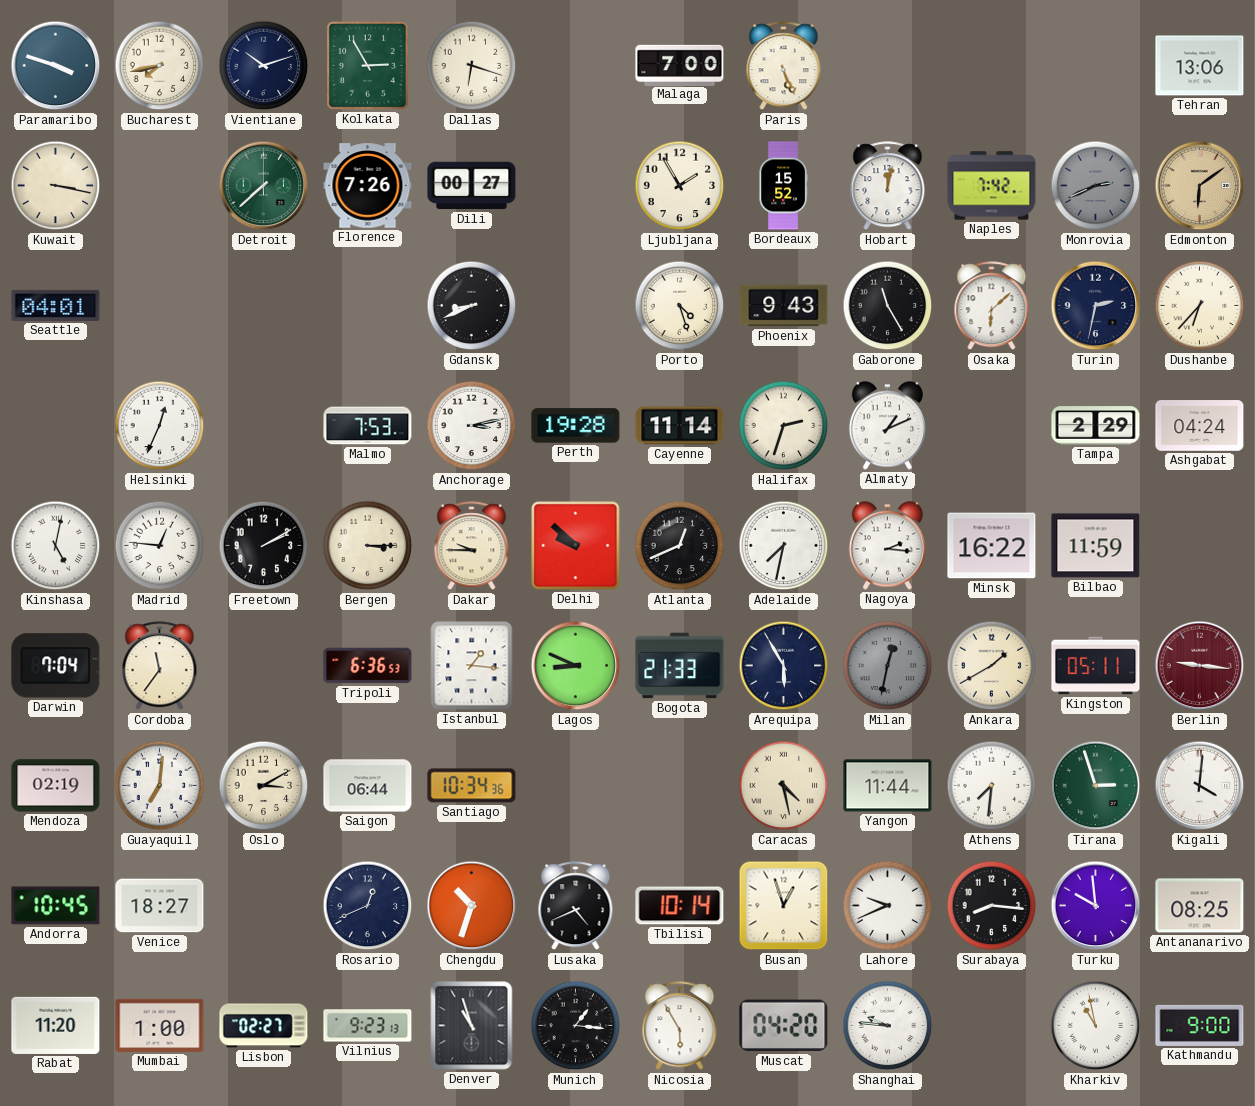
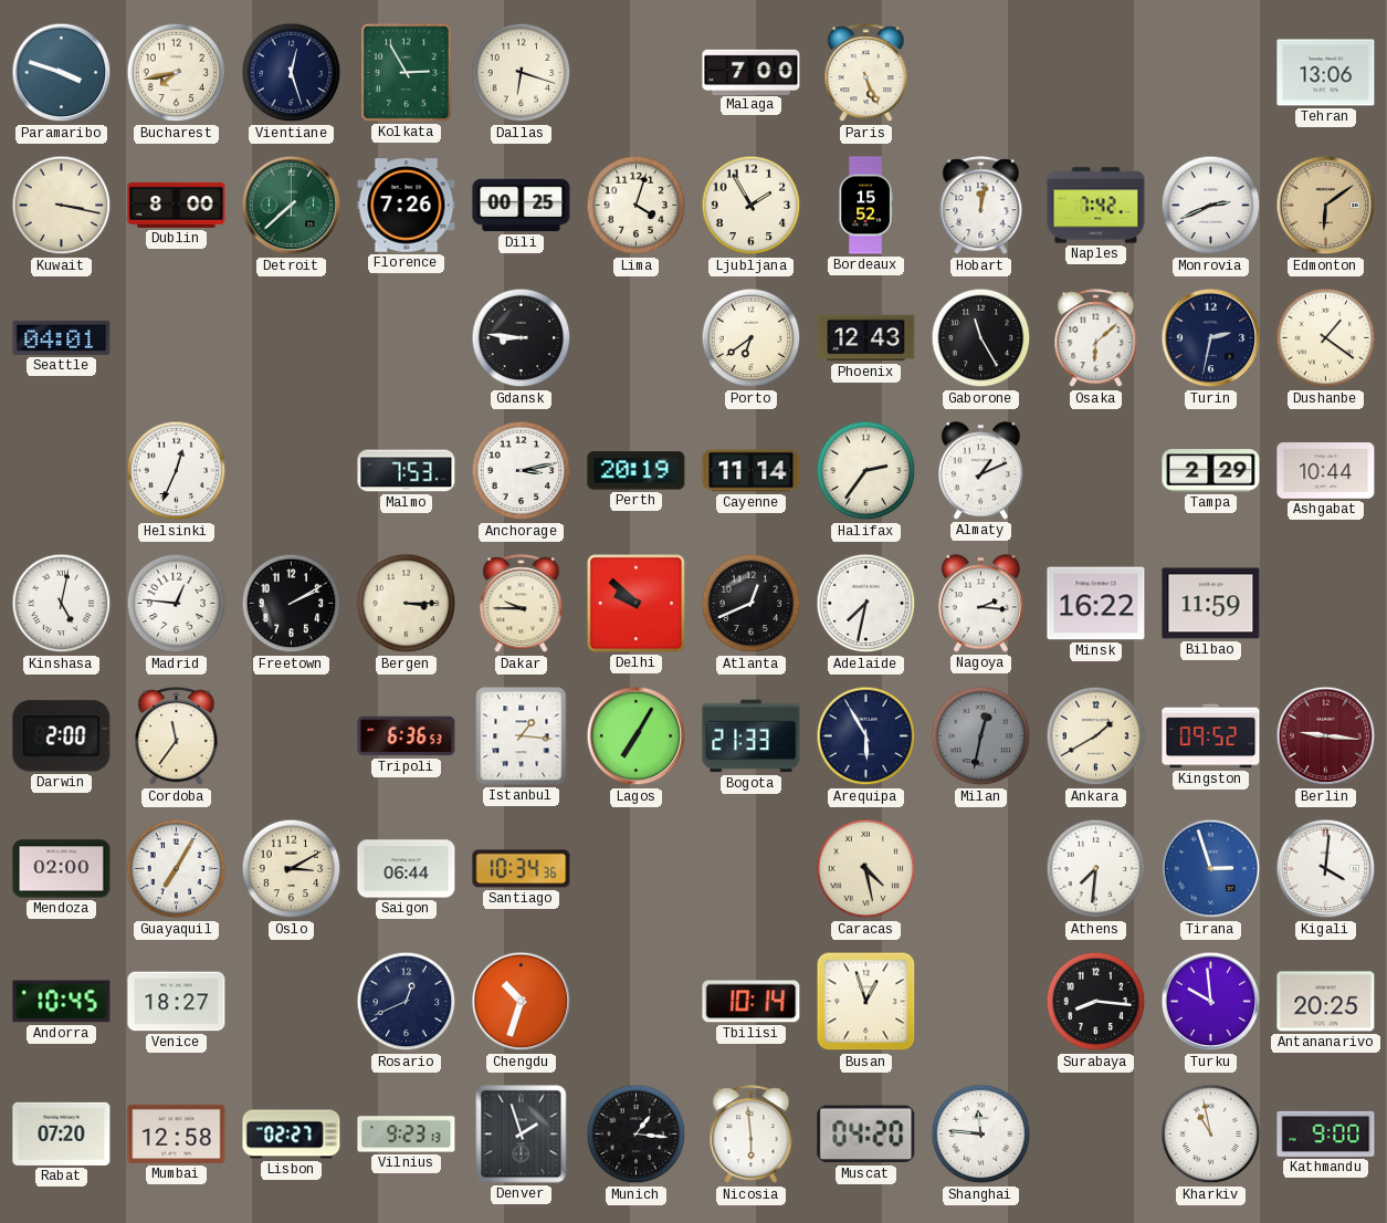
Vientiane: 10:12 -> 12:27 (292, 73)
Dublin: none -> 8:00 (177, 205)
Dili: 00:27 -> 00:25 (522, 206)
Lima: none -> 4:03 (637, 206)
Monrovia dial: grey -> white (1211, 206)
Gdansk: 8:41 -> 8:46 (522, 338)
Porto: 4:27 -> 6:39 (752, 338)
Phoenix: 9:43 -> 12:43 (866, 338)
Dushanbe: 6:37 -> 1:21 (1326, 338)
Perth: 19:28 -> 20:19 (637, 471)
Halifax: 2:33 -> 2:36 (866, 471)
Ashgabat: 04:24 -> 10:44 (1326, 471)
Darwin: 7:04 -> 2:00 (62, 736)
Lagos: 8:49 -> 7:05 (637, 736)
Kingston: 05:11 -> 09:52 (1211, 736)
Mendoza: 02:19 -> 02:00 (62, 869)
Guayaquil: 7:01 -> 7:05 (177, 869)
Yangon: 11:44 -> none (888, 786)
Tirana dial: green -> blue (1211, 869)
Lusaka: 4:41 -> none (576, 906)
Lahore: 9:41 -> none (888, 906)
Antananarivo: 08:25 -> 20:25 (1326, 1002)
Rabat: 11:20 -> 07:20 (62, 1133)
Mumbai: 1:00 -> 12:58 (177, 1133)
Denver: 10:57 -> 1:57 (522, 1135)
Nicosia: 5:55 -> 5:59 (752, 1135)
Shanghai: 9:46 -> 11:46 (981, 1135)
